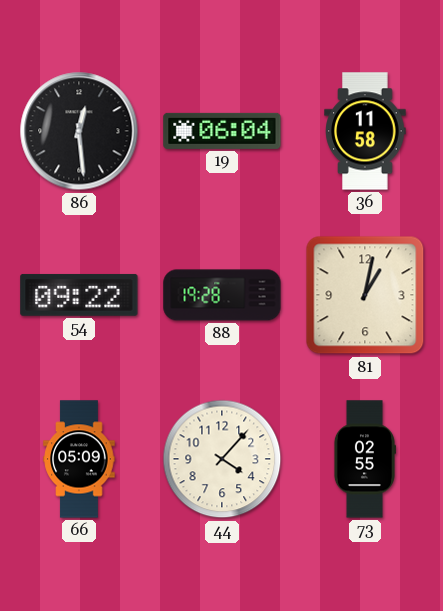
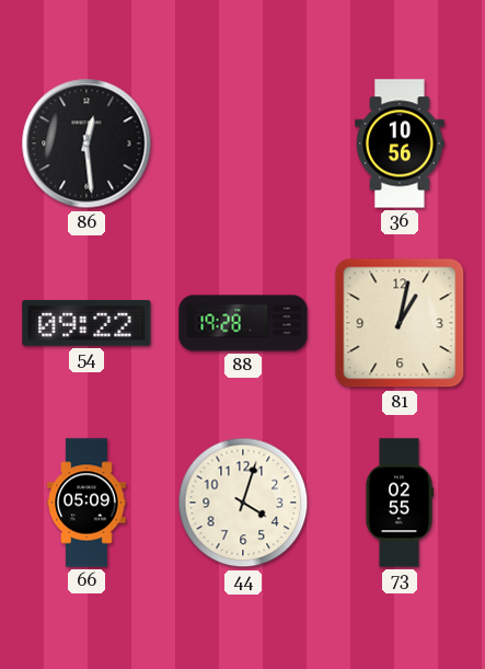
19: 06:04 -> none (222, 131)
36: 11:58 -> 10:56 (400, 143)
44: 4:07 -> 4:03 (243, 503)
